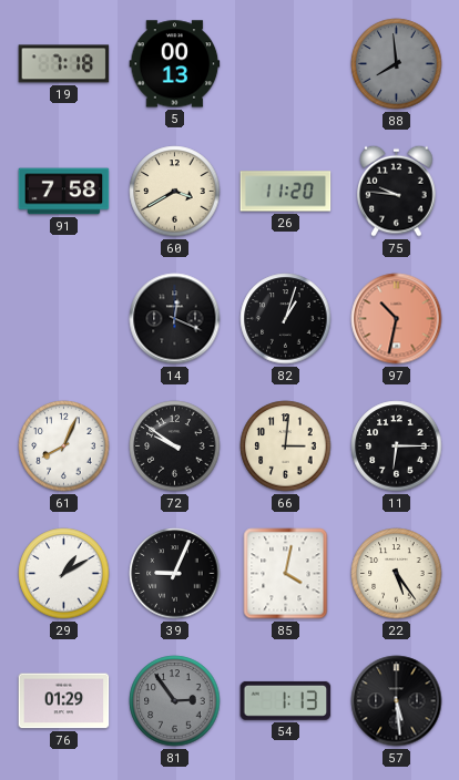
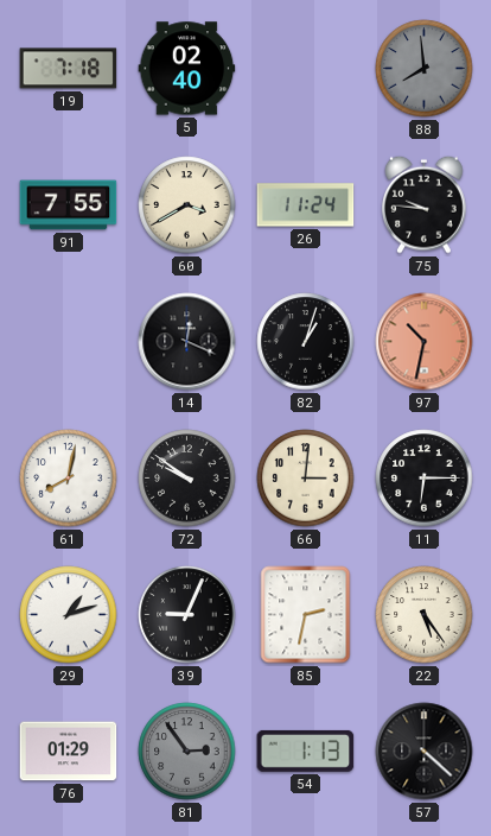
5: 00:13 -> 02:40 (187, 69)
91: 7:58 -> 7:55 (69, 205)
26: 11:20 -> 11:24 (306, 205)
61: 8:04 -> 8:02 (69, 479)
29: 1:10 -> 1:12 (69, 615)
85: 4:02 -> 2:32 (306, 615)
57: 5:29 -> 4:22 (425, 752)
